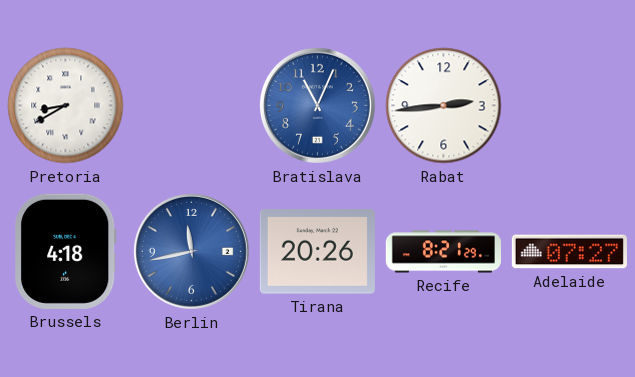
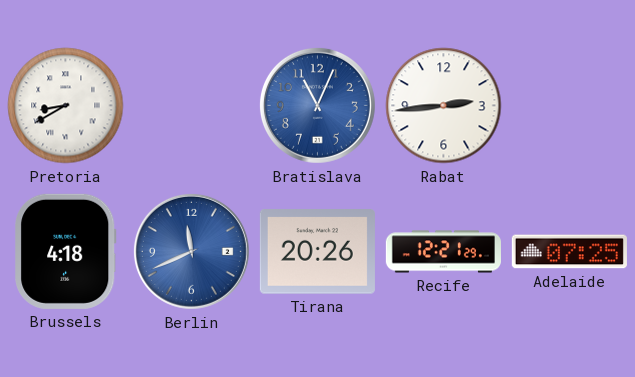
Berlin: 11:43 -> 11:41 (191, 251)
Recife: 8:21 -> 12:21 (443, 252)
Adelaide: 07:27 -> 07:25 (569, 252)
